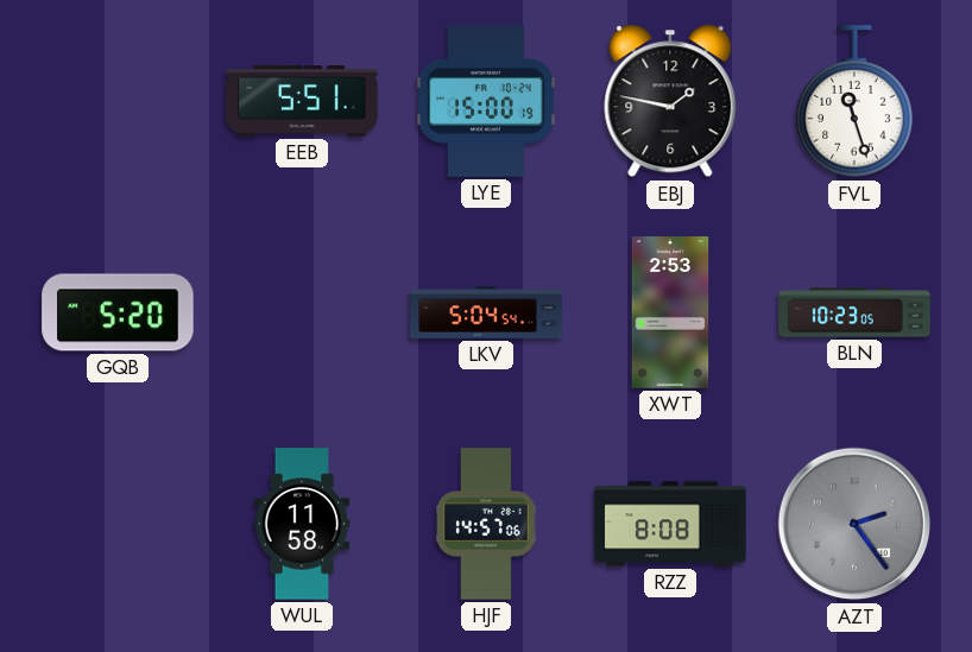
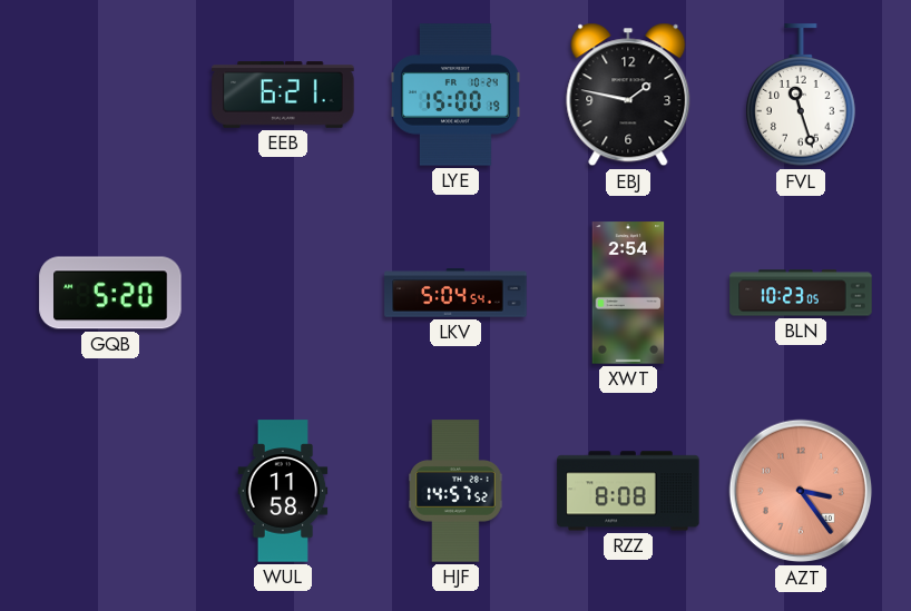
EEB: 5:51 -> 6:21 (283, 95)
XWT: 2:53 -> 2:54 (628, 293)
HJF: 14:57:06 -> 14:57:52 (456, 491)
AZT: 2:24 -> 3:24 (801, 491)
AZT dial: grey -> salmon (801, 491)
